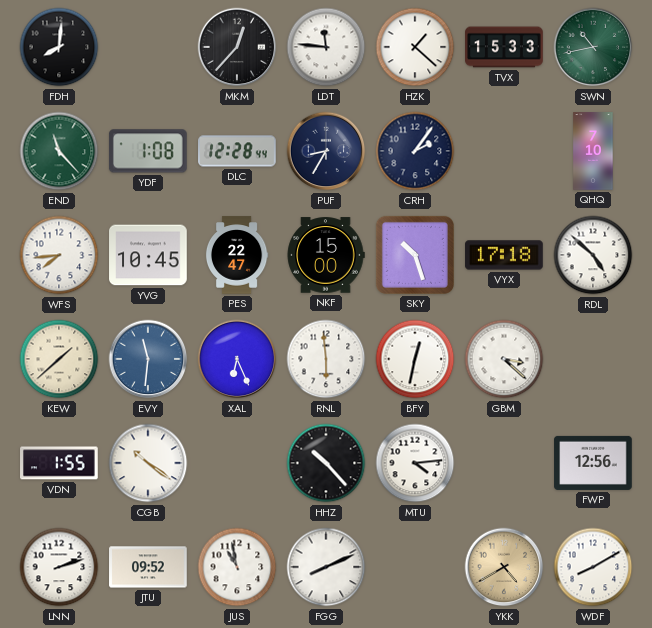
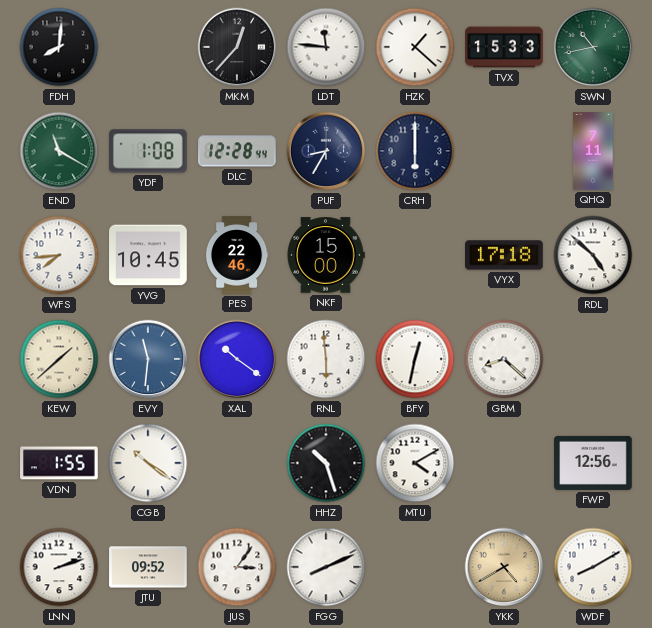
END: 11:23 -> 11:20 (59, 151)
CRH: 2:06 -> 6:00 (415, 151)
QHQ: 7:10 -> 7:11 (593, 151)
PES: 22:47 -> 22:46 (237, 255)
SKY: 10:27 -> none (415, 255)
XAL: 6:26 -> 10:21 (237, 359)
GBM: 3:22 -> 8:22 (504, 359)
HHZ: 10:23 -> 10:27 (326, 463)
MTU: 4:14 -> 4:10 (415, 463)
JUS: 10:58 -> 3:06 (237, 567)
